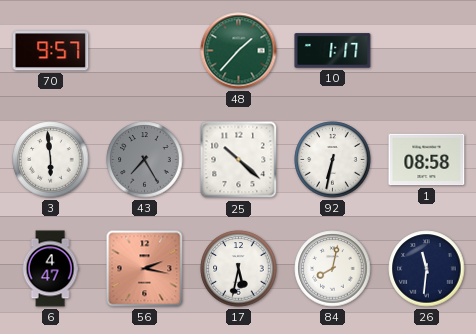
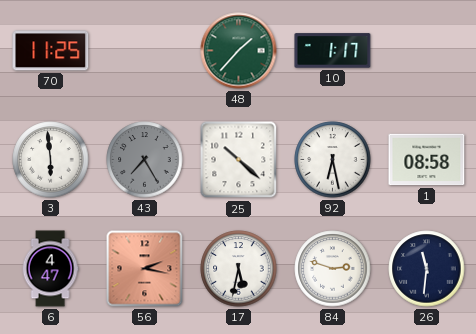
70: 9:57 -> 11:25 (51, 51)
92: 6:32 -> 6:28 (333, 160)
84: 8:02 -> 2:48 (333, 269)
